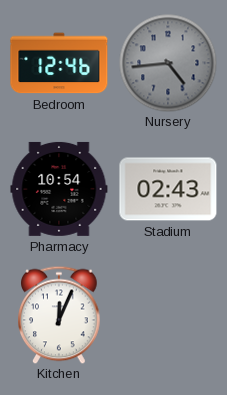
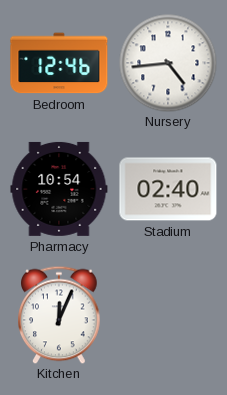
Nursery dial: grey -> white (168, 63)
Stadium: 02:43 -> 02:40 (168, 189)
